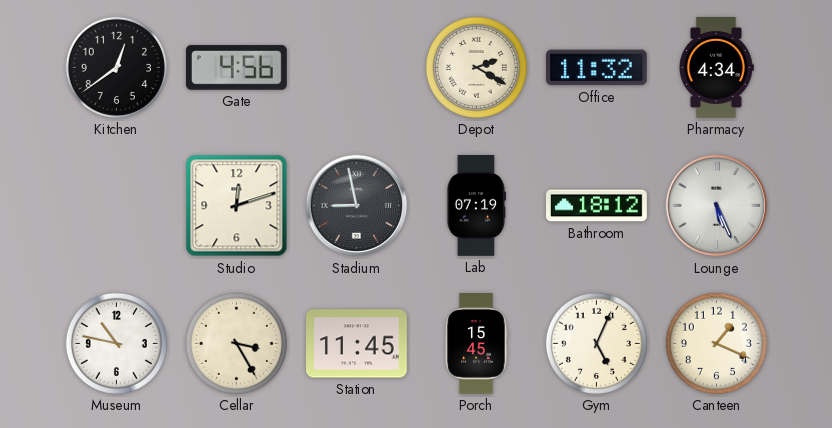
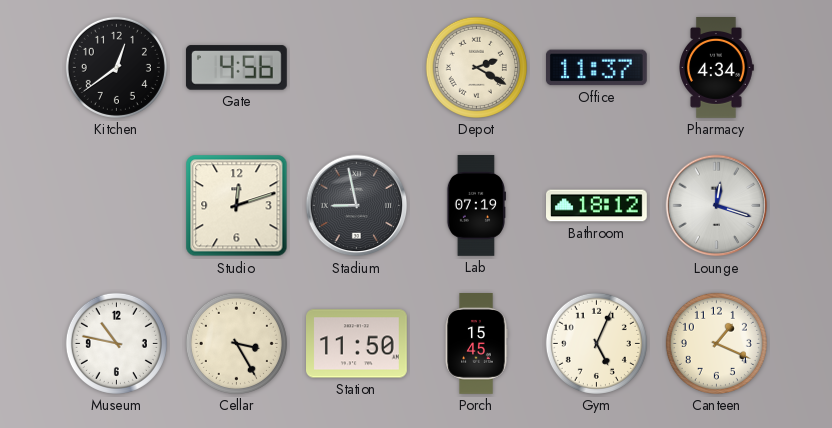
Office: 11:32 -> 11:37 (596, 68)
Lounge: 5:26 -> 12:18 (717, 206)
Station: 11:45 -> 11:50 (357, 344)
